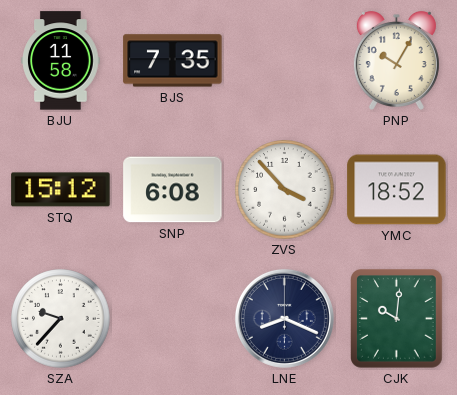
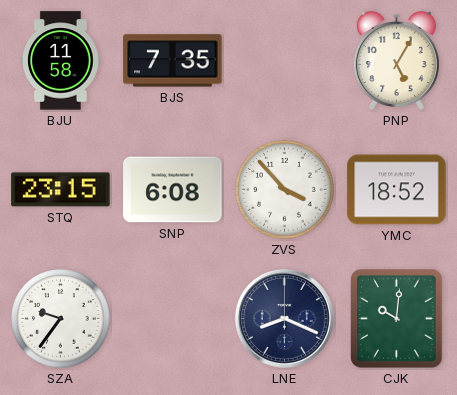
PNP: 10:05 -> 5:05 (396, 60)
STQ: 15:12 -> 23:15 (61, 190)
SZA: 9:37 -> 9:36 (61, 319)
